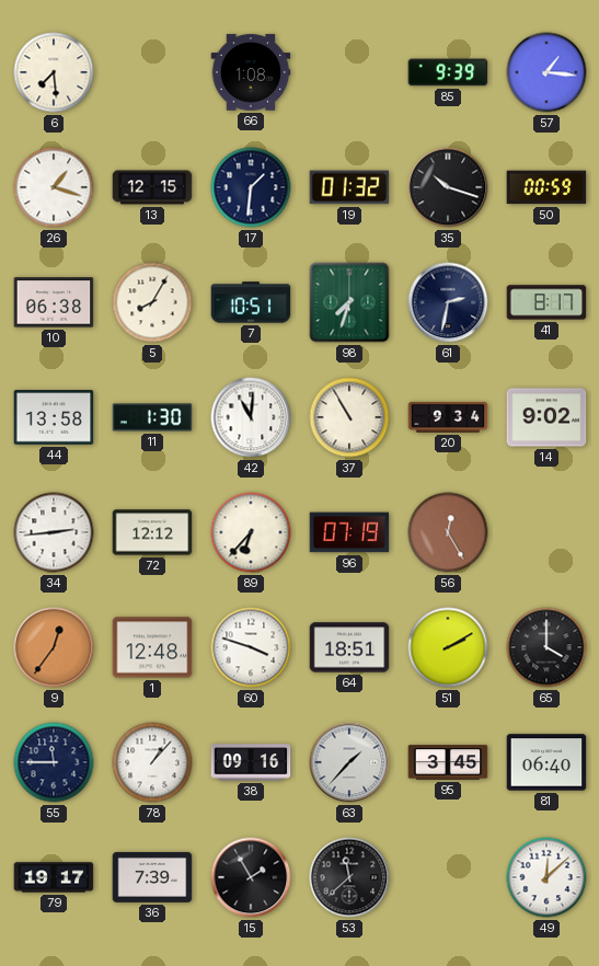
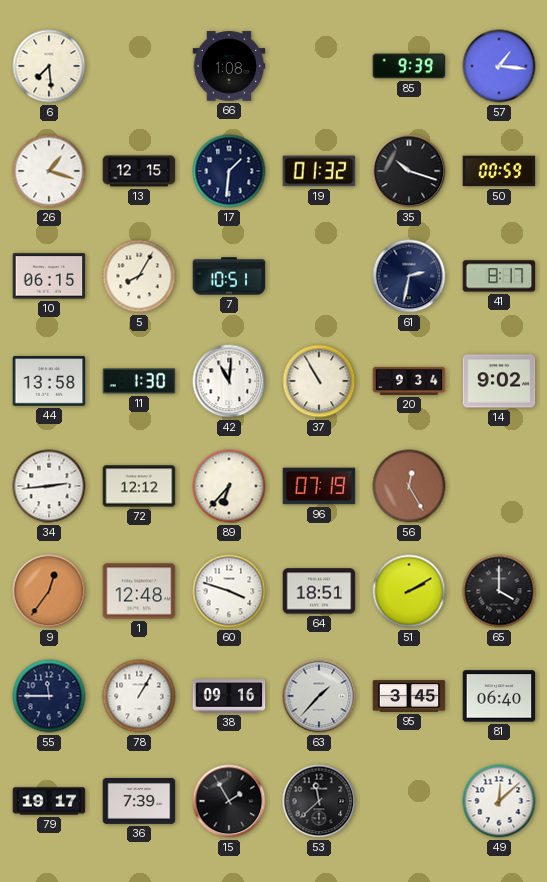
10: 06:38 -> 06:15 (49, 276)
98: 7:33 -> none (349, 302)
78: 1:07 -> 1:05 (139, 696)
